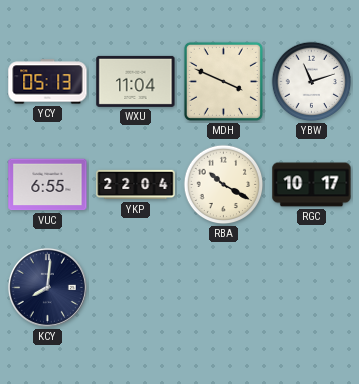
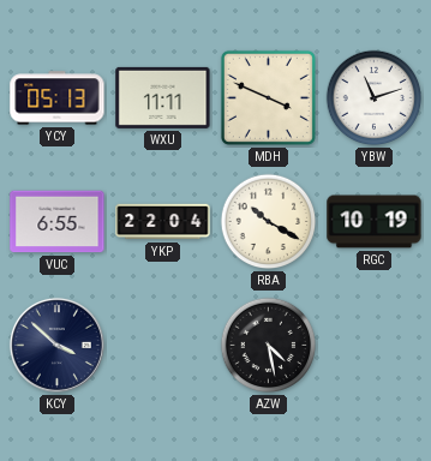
WXU: 11:04 -> 11:11 (163, 97)
RGC: 10:17 -> 10:19 (375, 222)
KCY: 8:01 -> 3:52 (56, 345)
AZW: none -> 4:28 (269, 346)
